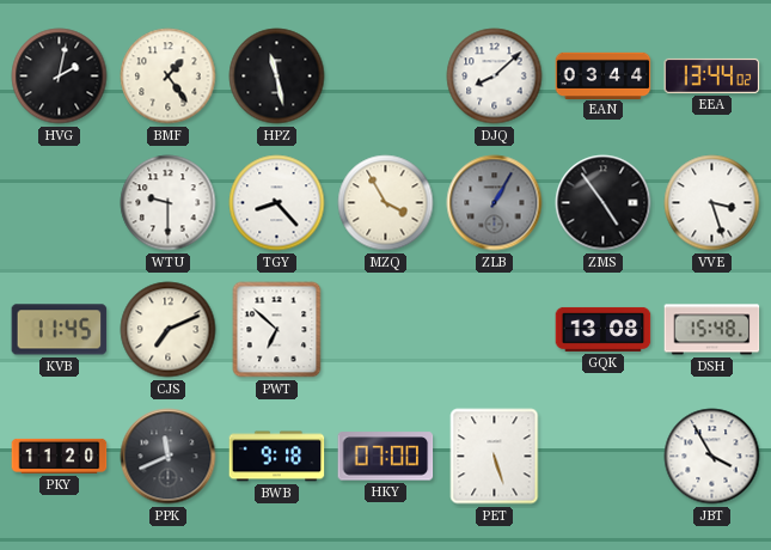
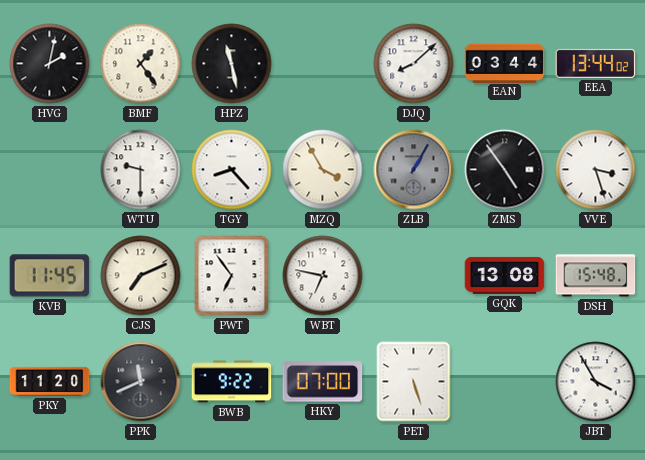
PWT: 6:52 -> 6:54 (232, 276)
WBT: none -> 6:47 (323, 276)
BWB: 9:18 -> 9:22 (232, 382)
